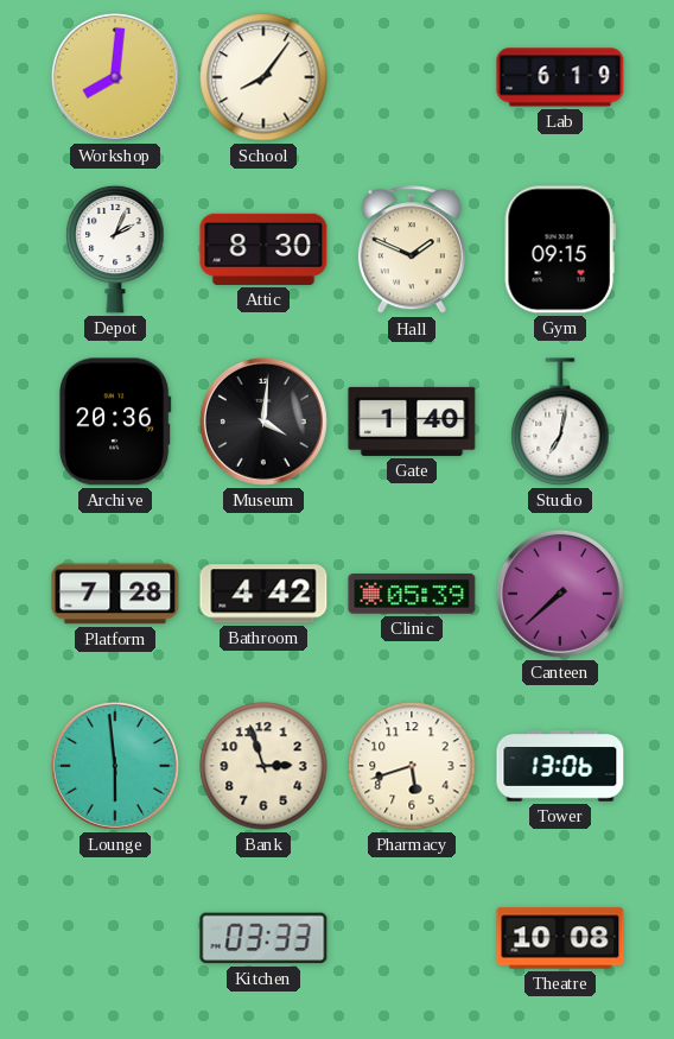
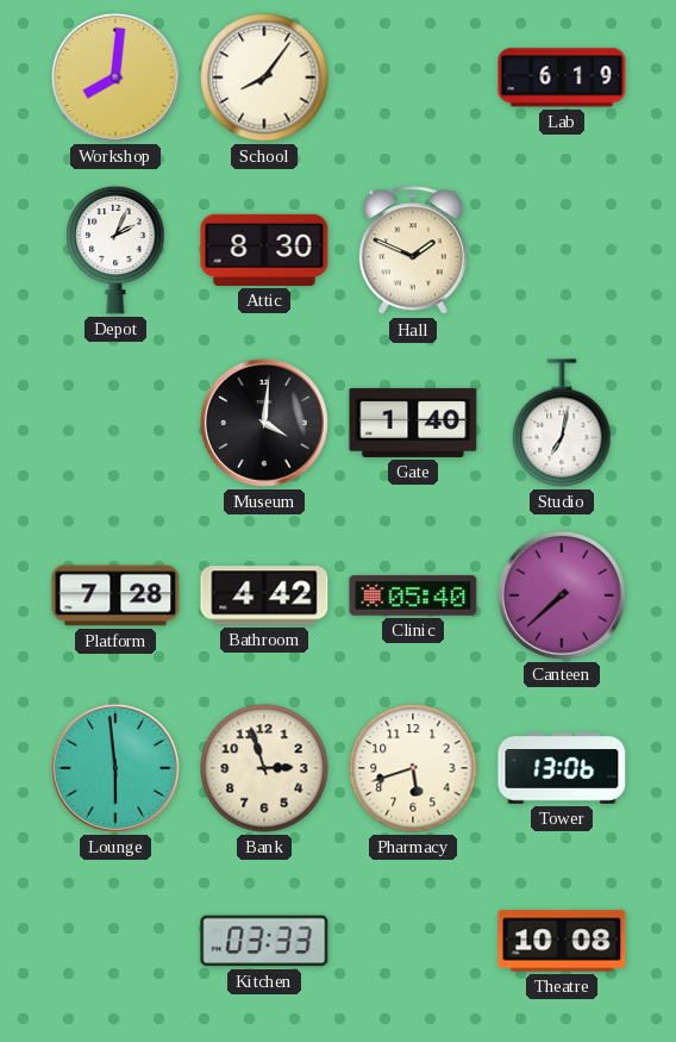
Gym: 09:15 -> none (560, 249)
Archive: 20:36 -> none (116, 422)
Clinic: 05:39 -> 05:40 (413, 595)
